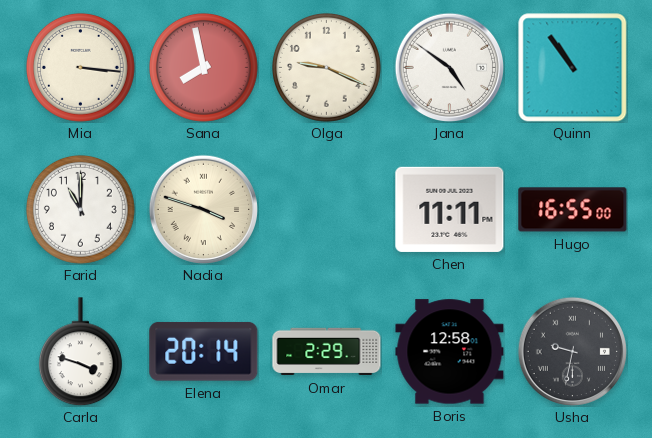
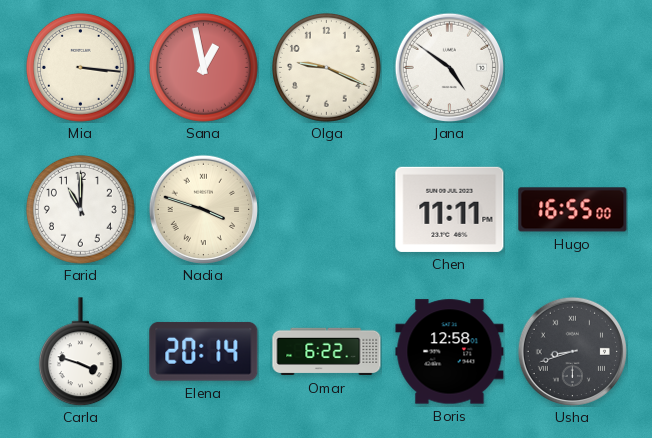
Sana: 7:58 -> 12:58 (203, 67)
Quinn: 10:54 -> none (573, 68)
Omar: 2:29 -> 6:22 (327, 352)
Usha: 9:32 -> 8:42 (572, 351)
